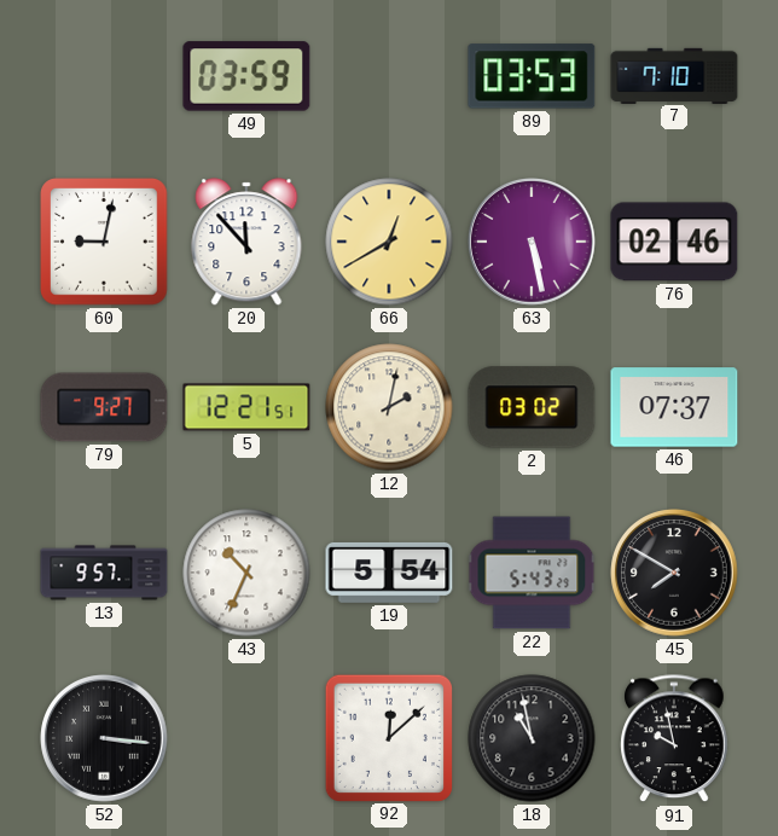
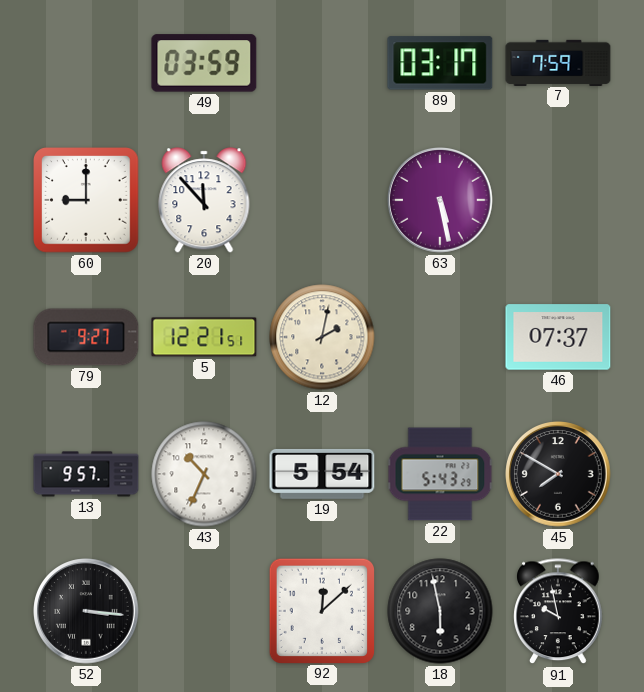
89: 03:53 -> 03:17 (440, 63)
7: 7:10 -> 7:59 (558, 62)
60: 9:02 -> 9:00 (87, 201)
66: 12:40 -> none (389, 242)
76: 02:46 -> none (674, 242)
2: 03:02 -> none (532, 407)
18: 10:58 -> 5:58 (440, 611)
